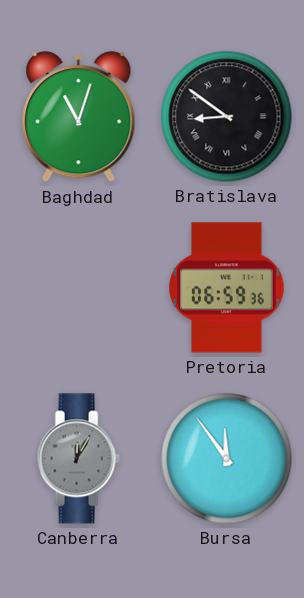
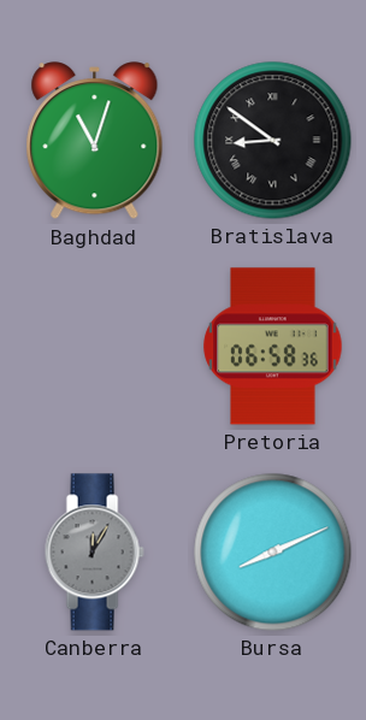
Pretoria: 06:59 -> 06:58 (273, 347)
Bursa: 11:54 -> 8:11 (273, 553)
